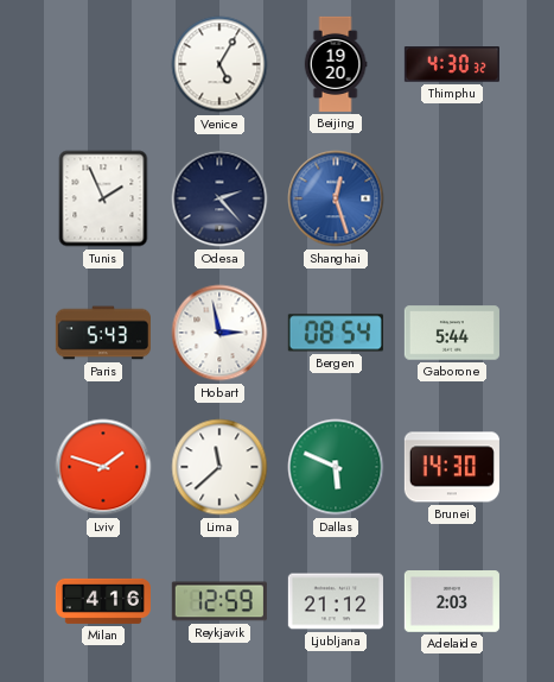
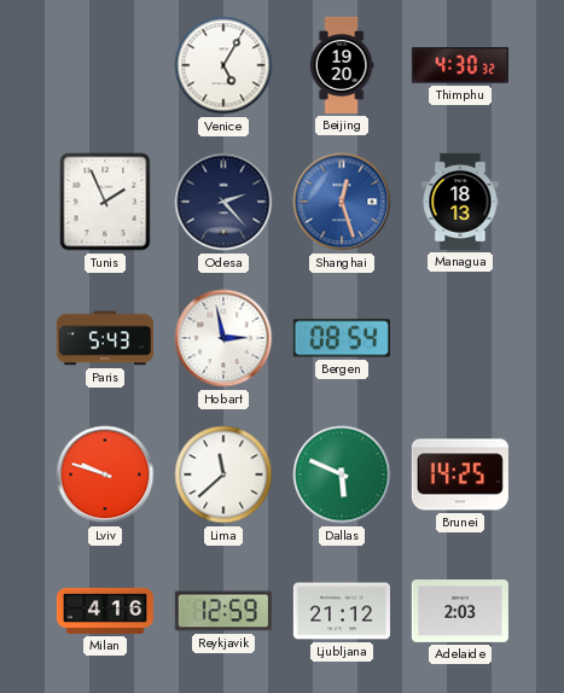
Managua: none -> 18:13 (460, 202)
Gaborone: 5:44 -> none (452, 333)
Lviv: 1:48 -> 9:48 (105, 474)
Brunei: 14:30 -> 14:25 (460, 474)
